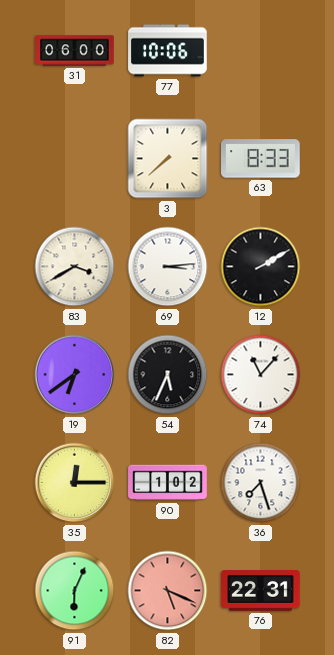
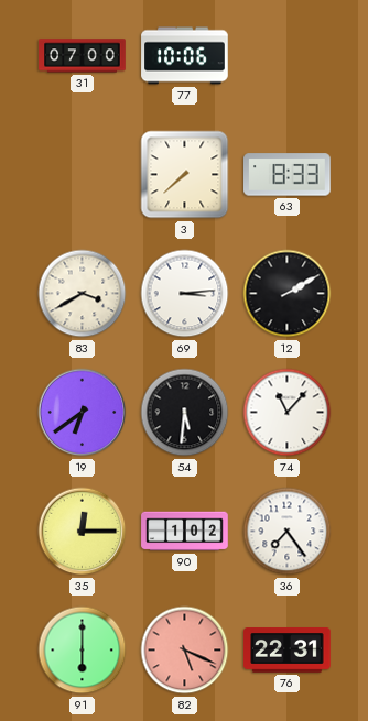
31: 06:00 -> 07:00 (83, 56)
54: 5:34 -> 5:31 (185, 413)
36: 7:27 -> 7:24 (288, 532)
91: 6:04 -> 6:00 (83, 651)
